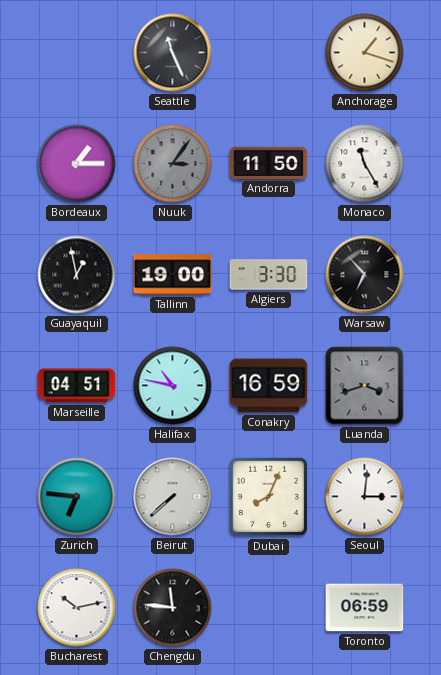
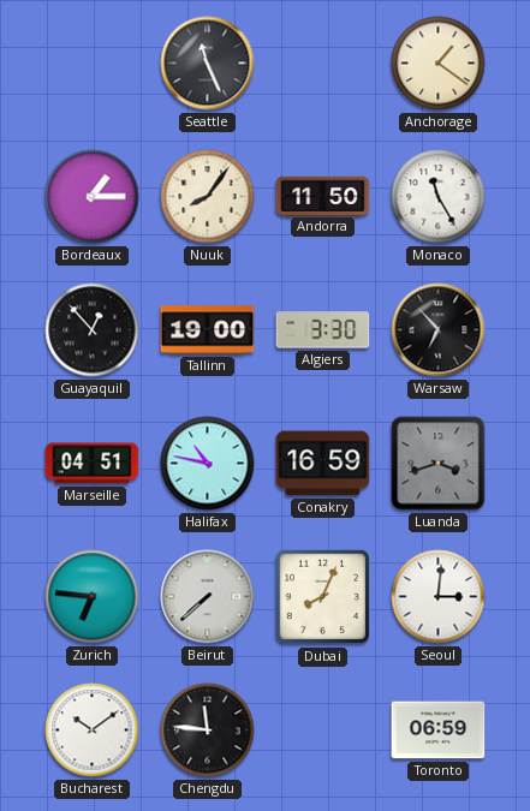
Anchorage: 1:18 -> 1:21 (439, 64)
Nuuk: 3:06 -> 8:06 (208, 197)
Nuuk dial: grey -> cream (208, 197)
Guayaquil: 12:58 -> 12:53 (93, 330)
Bucharest: 10:13 -> 10:09 (93, 731)
